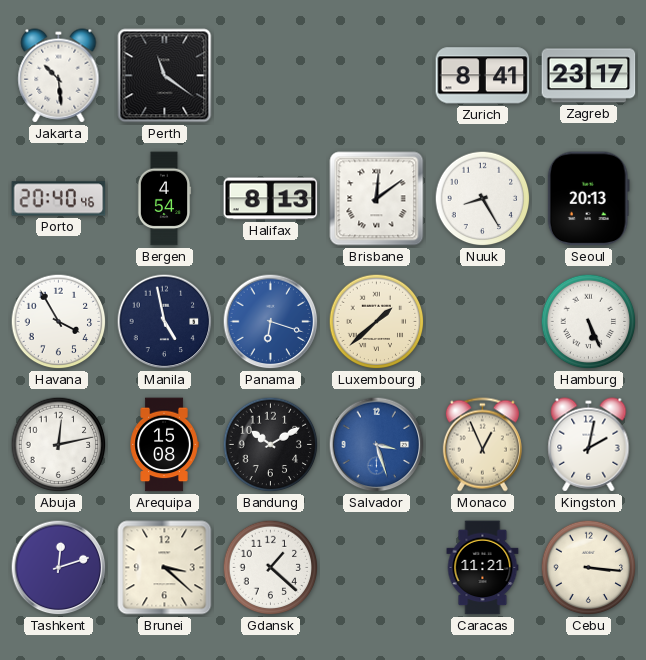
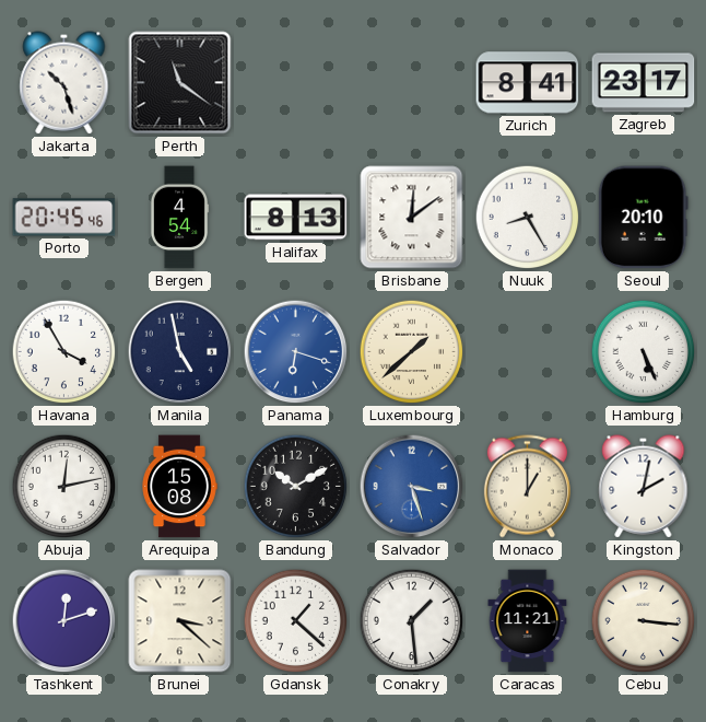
Jakarta: 10:29 -> 10:27 (64, 83)
Porto: 20:40 -> 20:45 (64, 218)
Seoul: 20:13 -> 20:10 (643, 218)
Monaco: 12:56 -> 1:00 (527, 487)
Conakry: none -> 1:29 (412, 621)
